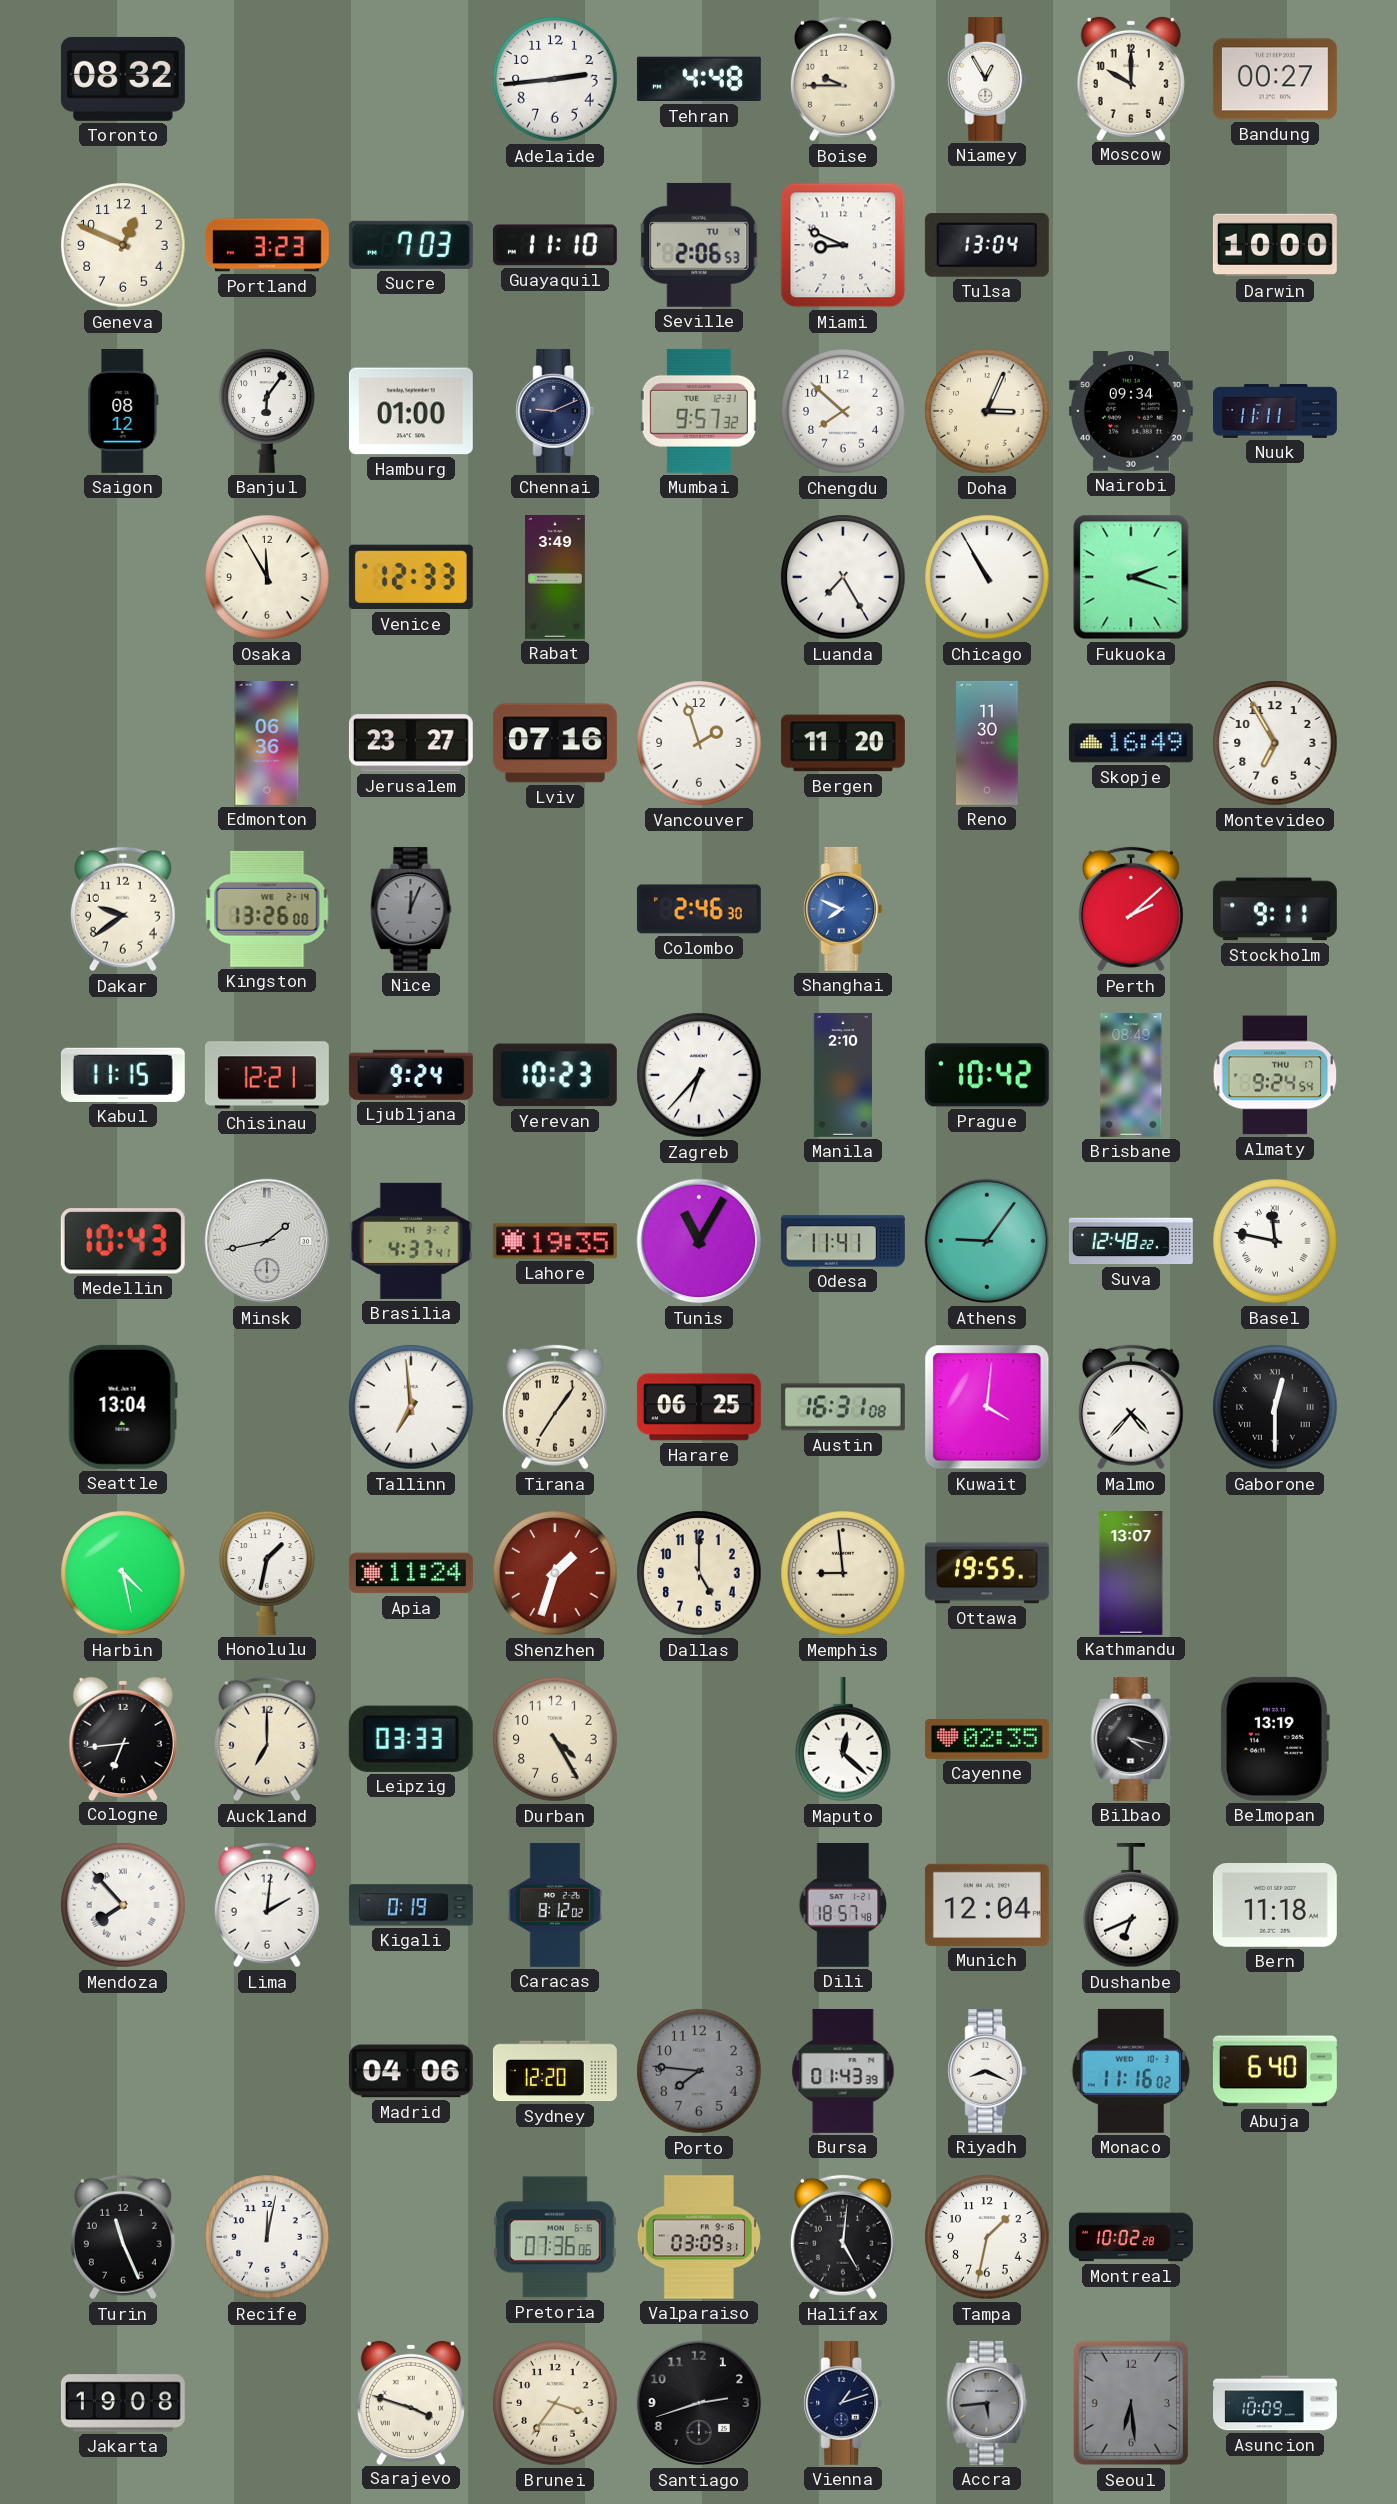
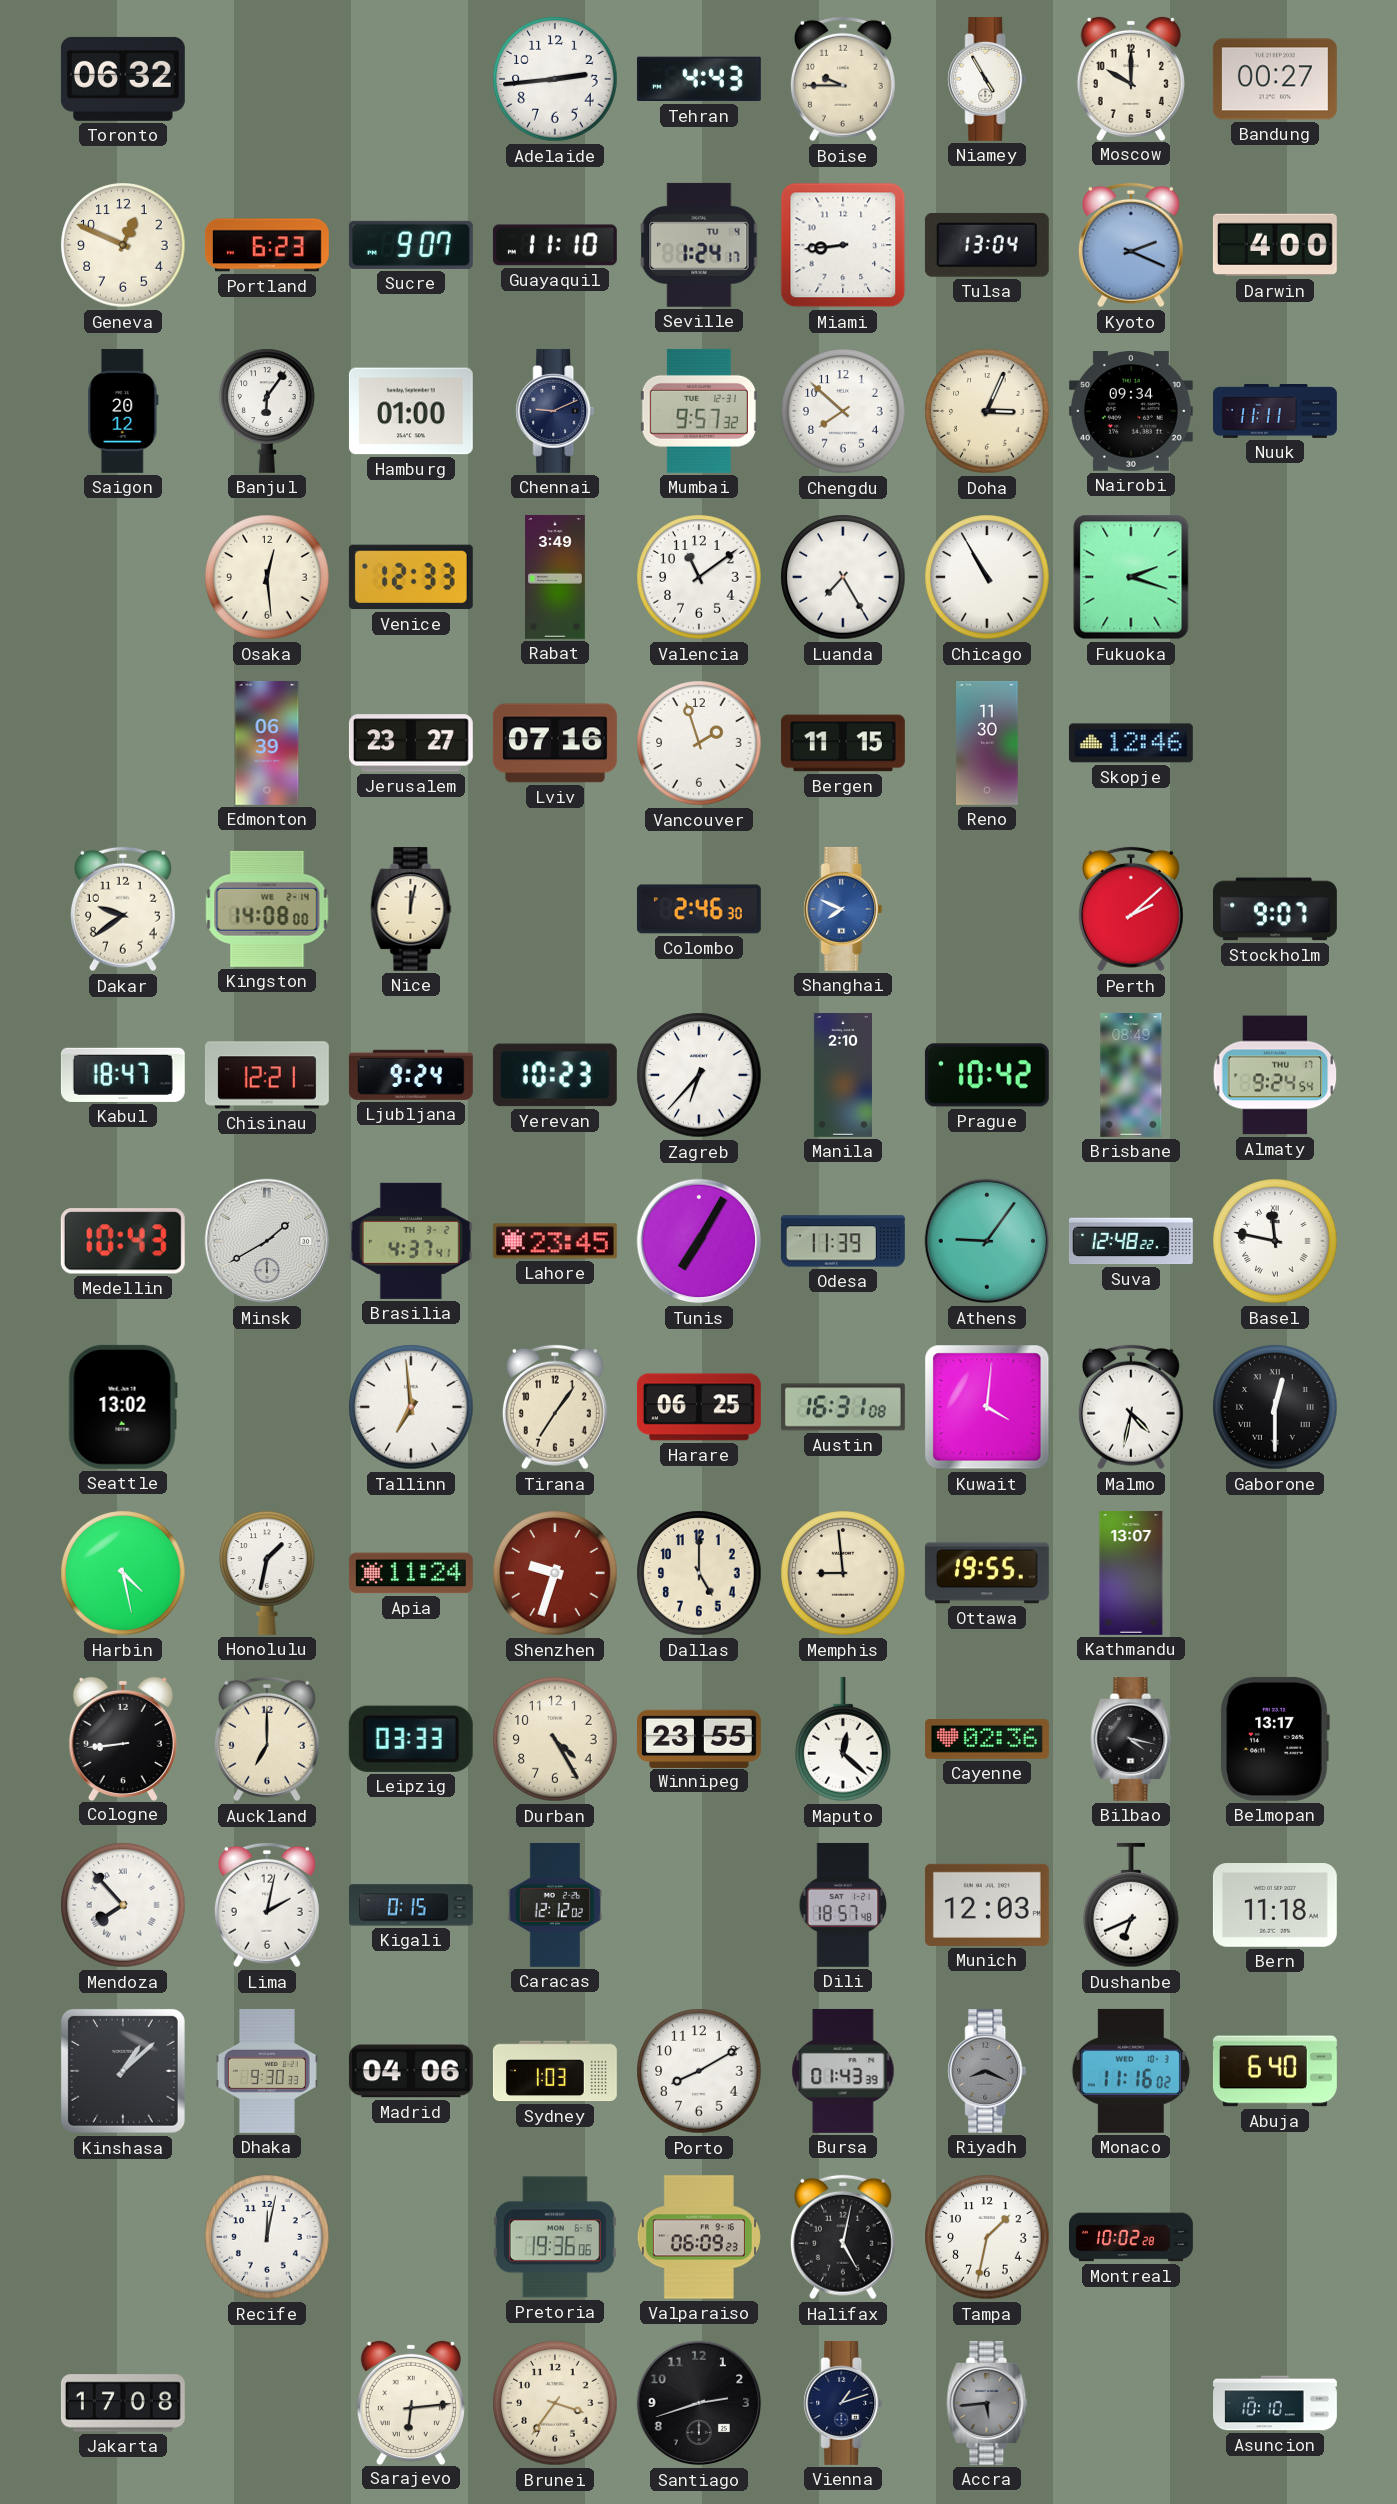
Toronto: 08:32 -> 06:32 (123, 79)
Tehran: 4:48 -> 4:43 (699, 79)
Niamey: 12:55 -> 4:55 (987, 79)
Portland: 3:23 -> 6:23 (267, 245)
Sucre: 7:03 -> 9:07 (411, 245)
Seville: 2:06 -> 1:24 (699, 245)
Miami: 8:49 -> 8:44 (843, 245)
Kyoto: none -> 2:19 (1131, 245)
Darwin: 10:00 -> 4:00 (1275, 245)
Saigon: 08:12 -> 20:12 (123, 411)
Osaka: 11:55 -> 12:29 (267, 577)
Valencia: none -> 11:09 (699, 577)
Edmonton: 06:36 -> 06:39 (267, 743)
Bergen: 11:20 -> 11:15 (843, 743)
Skopje: 16:49 -> 12:46 (1131, 743)
Montevideo: 6:55 -> none (1275, 743)
Kingston: 13:26 -> 14:08 (267, 909)
Nice: 12:04 -> 12:02 (411, 909)
Nice dial: grey -> cream (411, 909)
Stockholm: 9:11 -> 9:07 (1275, 909)
Kabul: 11:15 -> 18:47 (123, 1075)
Minsk: 1:43 -> 1:40 (267, 1241)
Lahore: 19:35 -> 23:45 (555, 1241)
Tunis: 11:05 -> 7:05 (699, 1241)
Odesa: 11:41 -> 11:39 (843, 1241)
Seattle: 13:04 -> 13:02 (123, 1407)
Malmo: 4:37 -> 4:32 (1131, 1407)
Shenzhen: 1:33 -> 9:33 (555, 1573)
Cologne: 6:44 -> 8:44 (123, 1738)
Winnipeg: none -> 23:55 (699, 1738)
Cayenne: 02:35 -> 02:36 (987, 1740)
Belmopan: 13:19 -> 13:17 (1275, 1739)
Lima: 2:01 -> 2:02 (267, 1905)
Kigali: 0:19 -> 0:15 (411, 1905)
Caracas: 8:12 -> 12:12 (554, 1905)
Munich: 12:04 -> 12:03 (987, 1905)
Kinshasa: none -> 1:08 (123, 2071)
Dhaka: none -> 9:30 (267, 2071)
Sydney: 12:20 -> 1:03 (555, 2071)
Porto: 7:46 -> 8:10 (699, 2071)
Porto dial: grey -> white (699, 2071)
Riyadh dial: white -> grey (987, 2071)
Turin: 11:26 -> none (123, 2237)
Pretoria: 07:36 -> 19:36 (555, 2237)
Valparaiso: 03:09 -> 06:09 (699, 2237)
Halifax: 5:01 -> 5:02 (843, 2237)
Jakarta: 19:08 -> 17:08 (123, 2403)
Sarajevo: 3:48 -> 6:14 (411, 2402)
Seoul: 6:29 -> none (1130, 2403)
Asuncion: 10:09 -> 10:10 (1276, 2403)
